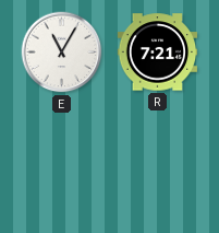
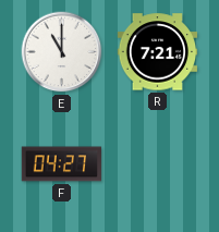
E: 11:05 -> 11:00 (62, 52)
F: none -> 04:27 (62, 164)
